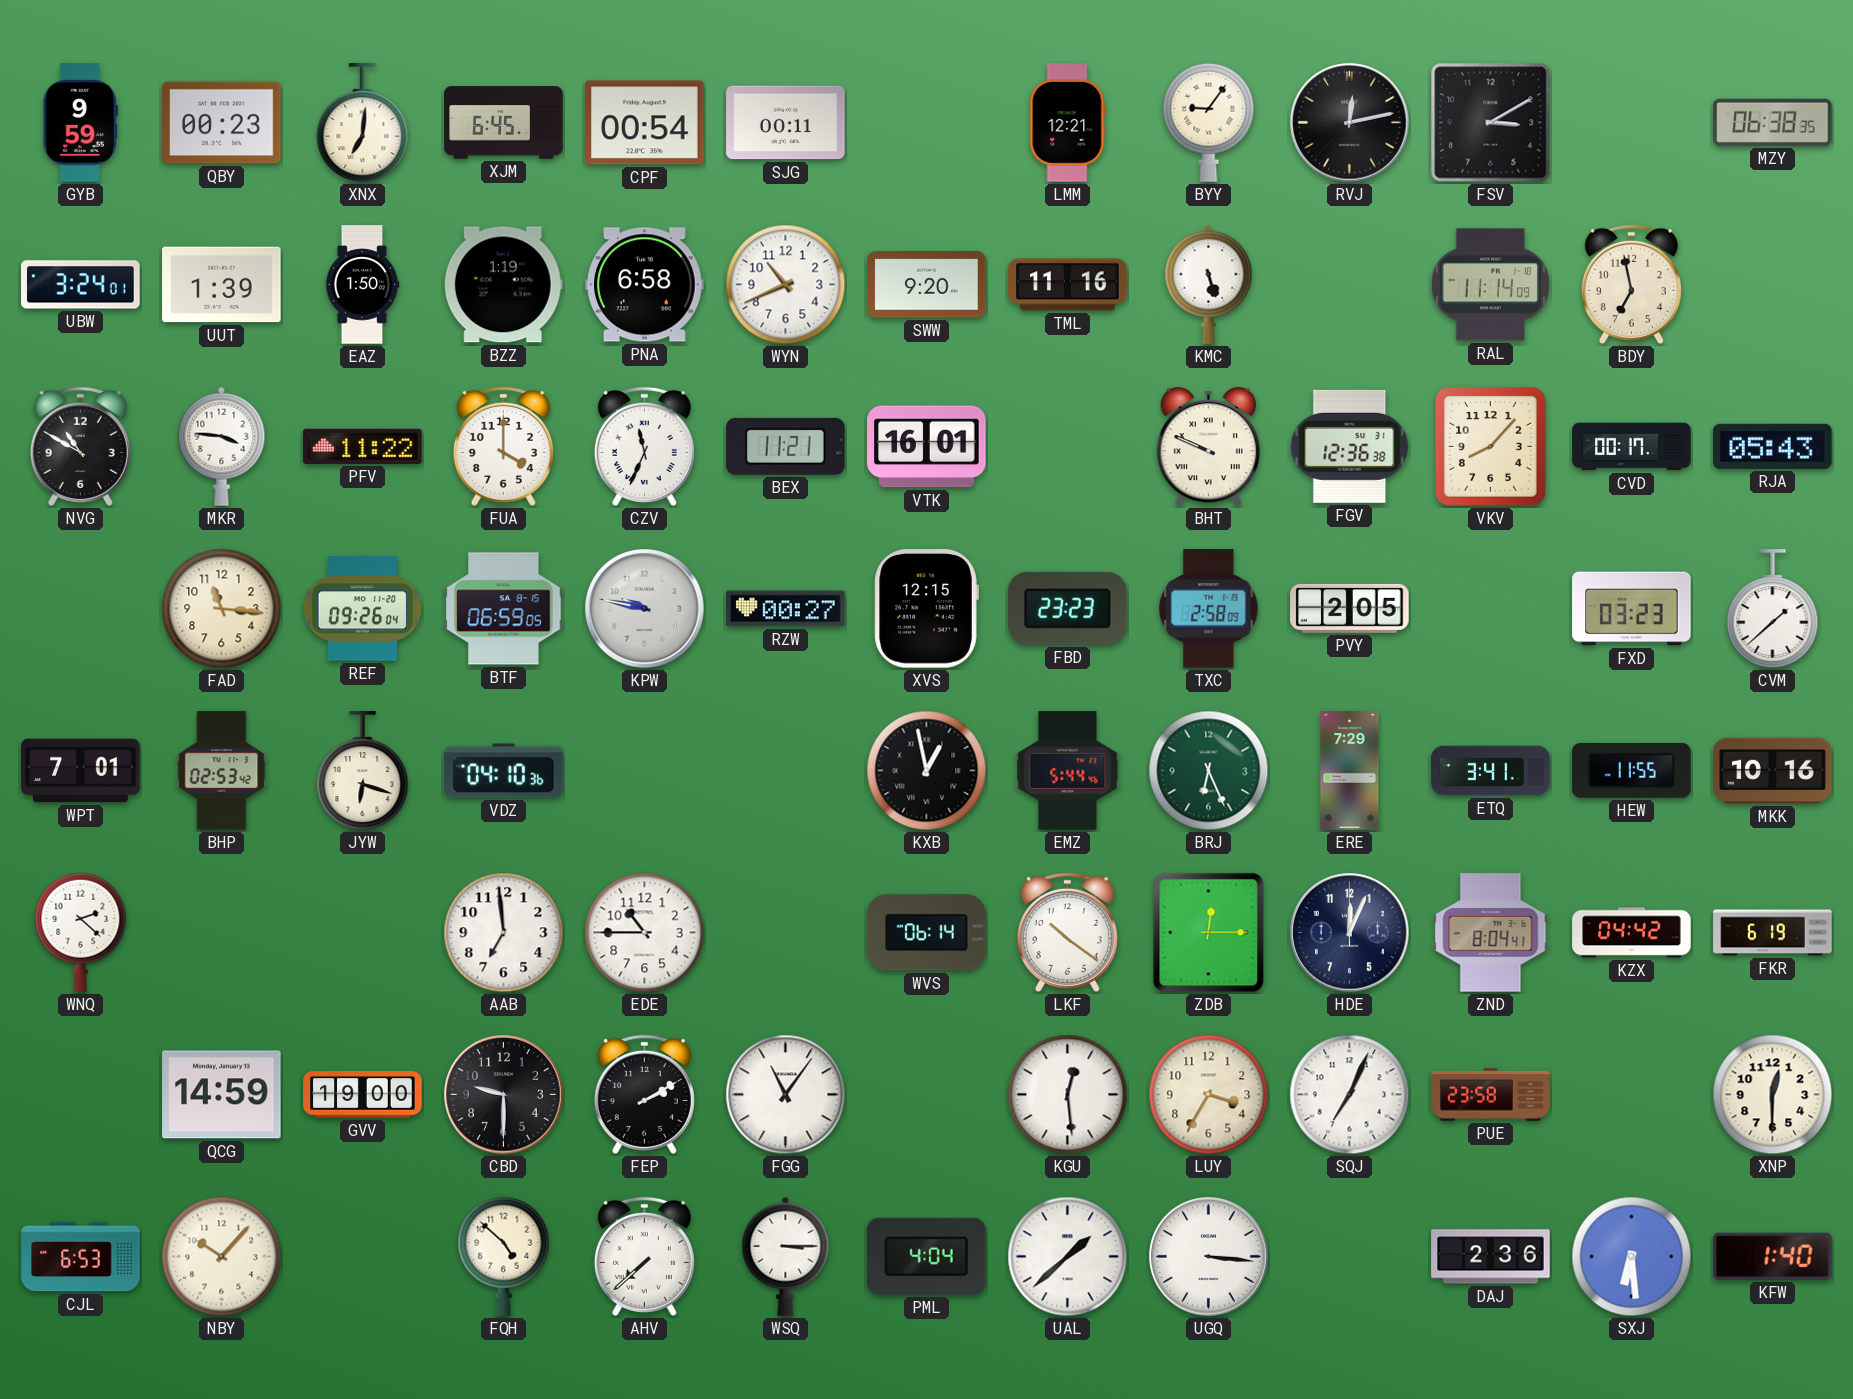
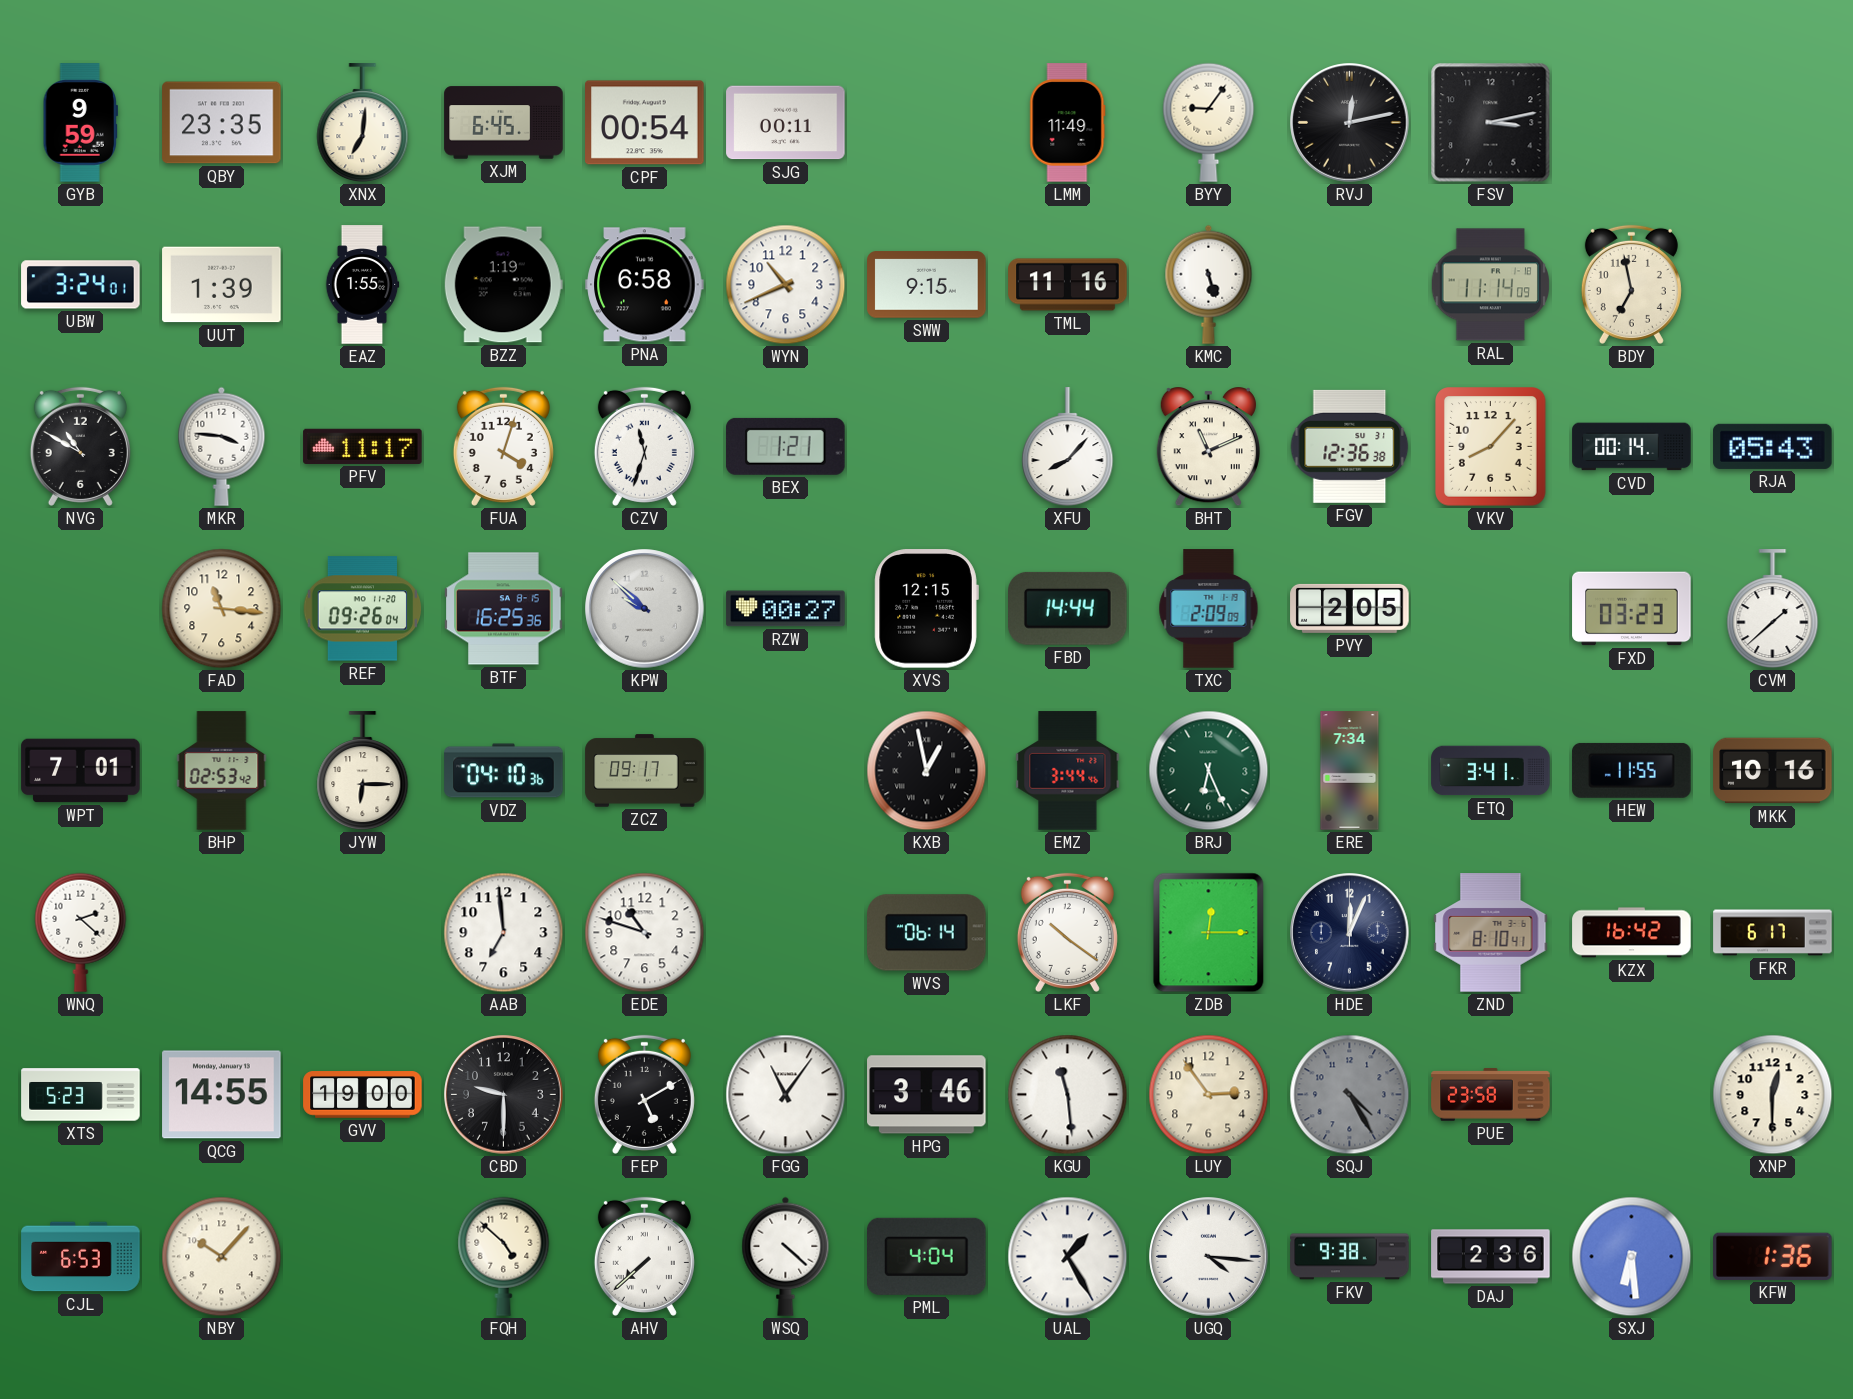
QBY: 00:23 -> 23:35 (222, 123)
LMM: 12:21 -> 11:49 (1068, 123)
FSV: 3:10 -> 3:13 (1491, 123)
MZY: 06:38 -> none (1773, 122)
EAZ: 1:50 -> 1:55 (362, 285)
SWW: 9:20 -> 9:15 (927, 285)
PFV: 11:22 -> 11:17 (363, 446)
FUA: 4:00 -> 4:03 (503, 446)
CZV: 11:34 -> 11:33 (644, 446)
BEX: 11:21 -> 1:21 (786, 446)
VTK: 16:01 -> none (927, 447)
XFU: none -> 8:07 (1068, 447)
BHT: 9:49 -> 11:11 (1208, 447)
CVD: 00:17 -> 00:14 (1632, 447)
BTF: 06:59 -> 16:25 (504, 609)
KPW: 9:47 -> 9:52 (645, 609)
FBD: 23:23 -> 14:44 (1068, 608)
TXC: 2:58 -> 2:09 (1209, 609)
JYW: 6:18 -> 6:15 (363, 771)
ZCZ: none -> 09:17 (645, 771)
EMZ: 5:44 -> 3:44 (1068, 771)
ERE: 7:29 -> 7:34 (1350, 771)
EDE: 10:45 -> 10:48 (645, 933)
ZND: 8:04 -> 8:10 (1491, 933)
KZX: 04:42 -> 16:42 (1632, 933)
FKR: 6:19 -> 6:17 (1773, 933)
XTS: none -> 5:23 (81, 1095)
QCG: 14:59 -> 14:55 (222, 1095)
FEP: 2:10 -> 5:10 (644, 1094)
HPG: none -> 3:46 (927, 1095)
KGU: 12:29 -> 11:29 (1068, 1095)
LUY: 3:35 -> 2:54 (1209, 1095)
SQJ: 7:04 -> 4:25 (1350, 1095)
SQJ dial: white -> grey (1350, 1095)
WSQ: 3:15 -> 4:22 (786, 1256)
UAL: 1:38 -> 1:25 (1068, 1257)
UGQ: 3:16 -> 4:16 (1209, 1257)
FKV: none -> 9:38 (1350, 1257)
KFW: 1:40 -> 1:36 (1773, 1256)
